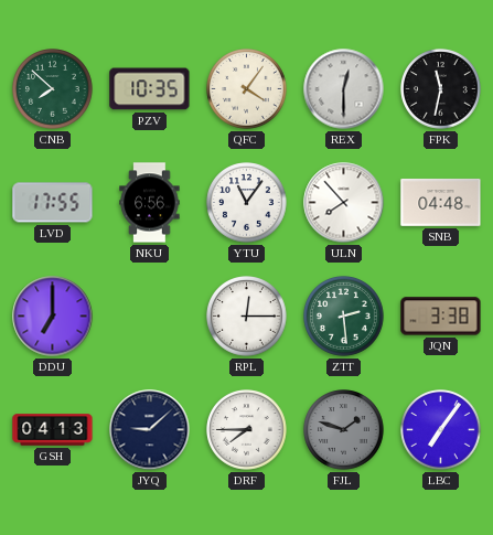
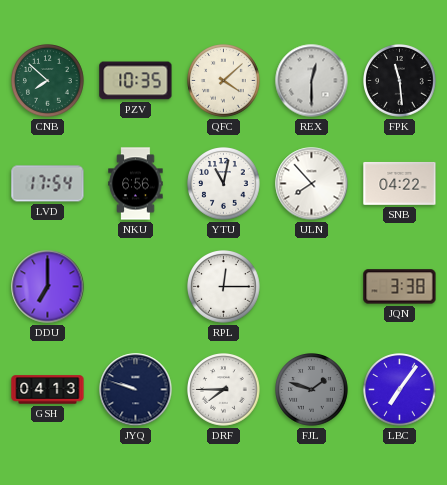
QFC: 4:06 -> 4:08 (224, 81)
FPK: 11:32 -> 11:29 (400, 81)
LVD: 17:55 -> 17:54 (48, 184)
YTU: 11:06 -> 11:02 (224, 184)
SNB: 04:48 -> 04:22 (400, 184)
ZTT: 2:29 -> none (344, 317)
JYQ: 9:08 -> 9:48 (136, 390)
